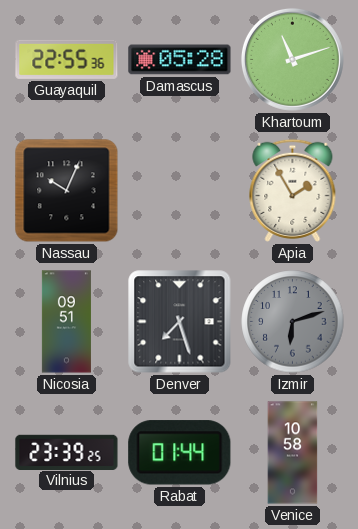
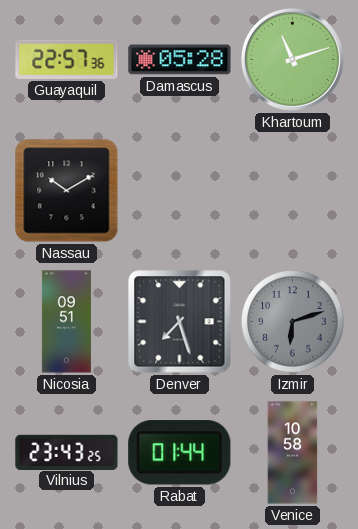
Guayaquil: 22:55 -> 22:57 (67, 59)
Nassau: 10:04 -> 10:10 (67, 191)
Apia: 1:55 -> none (293, 190)
Vilnius: 23:39 -> 23:43 (67, 452)
